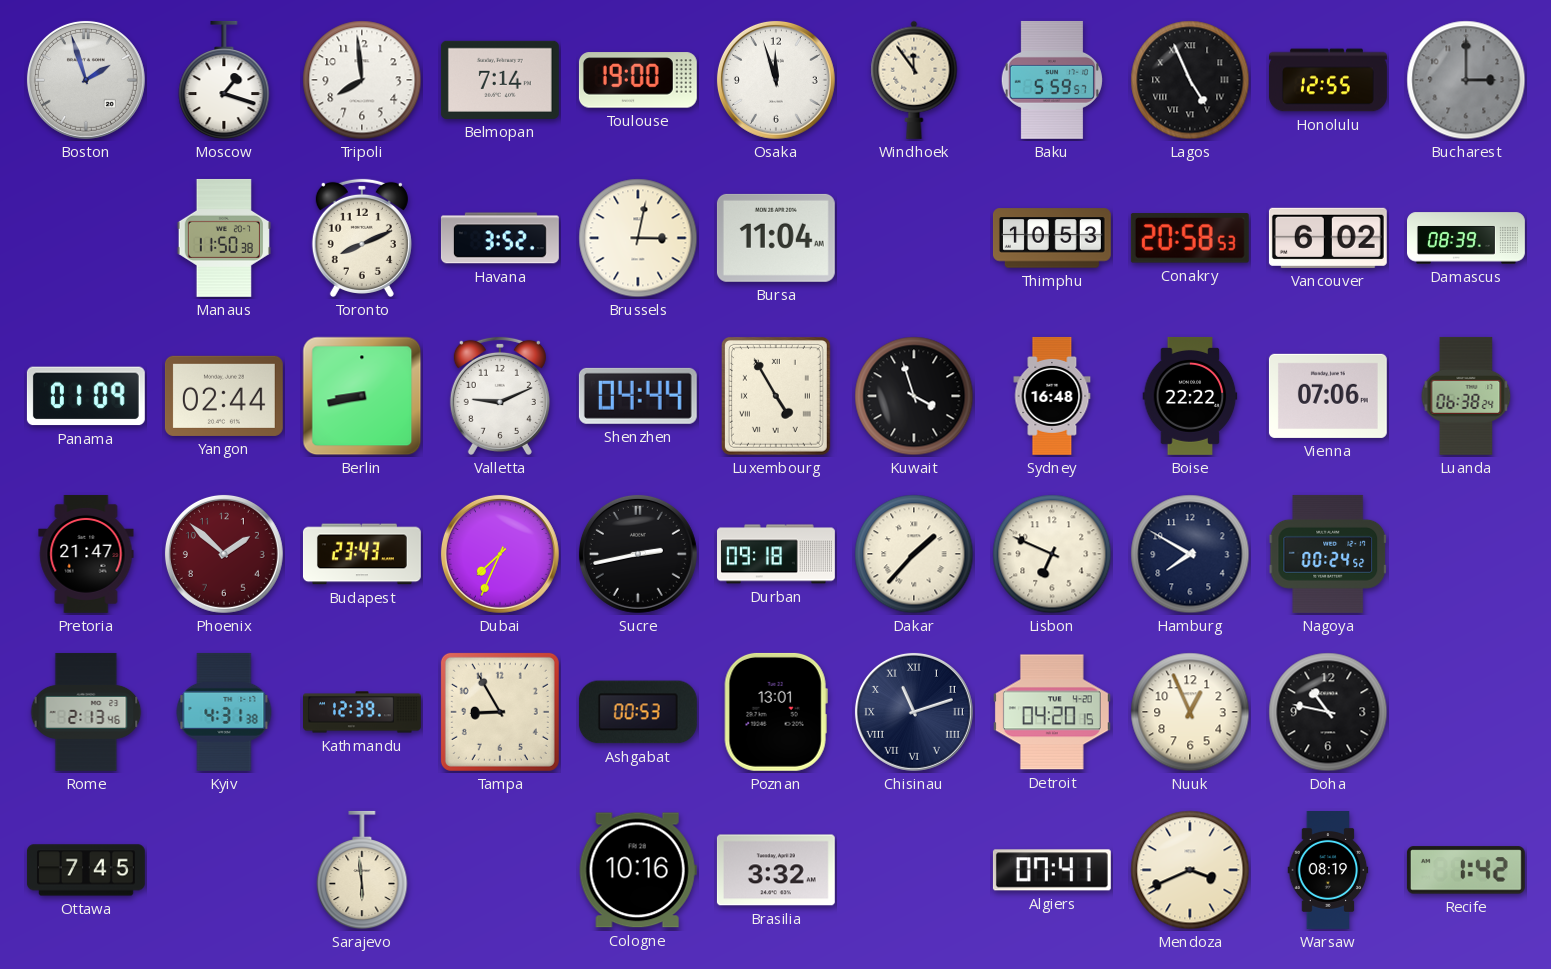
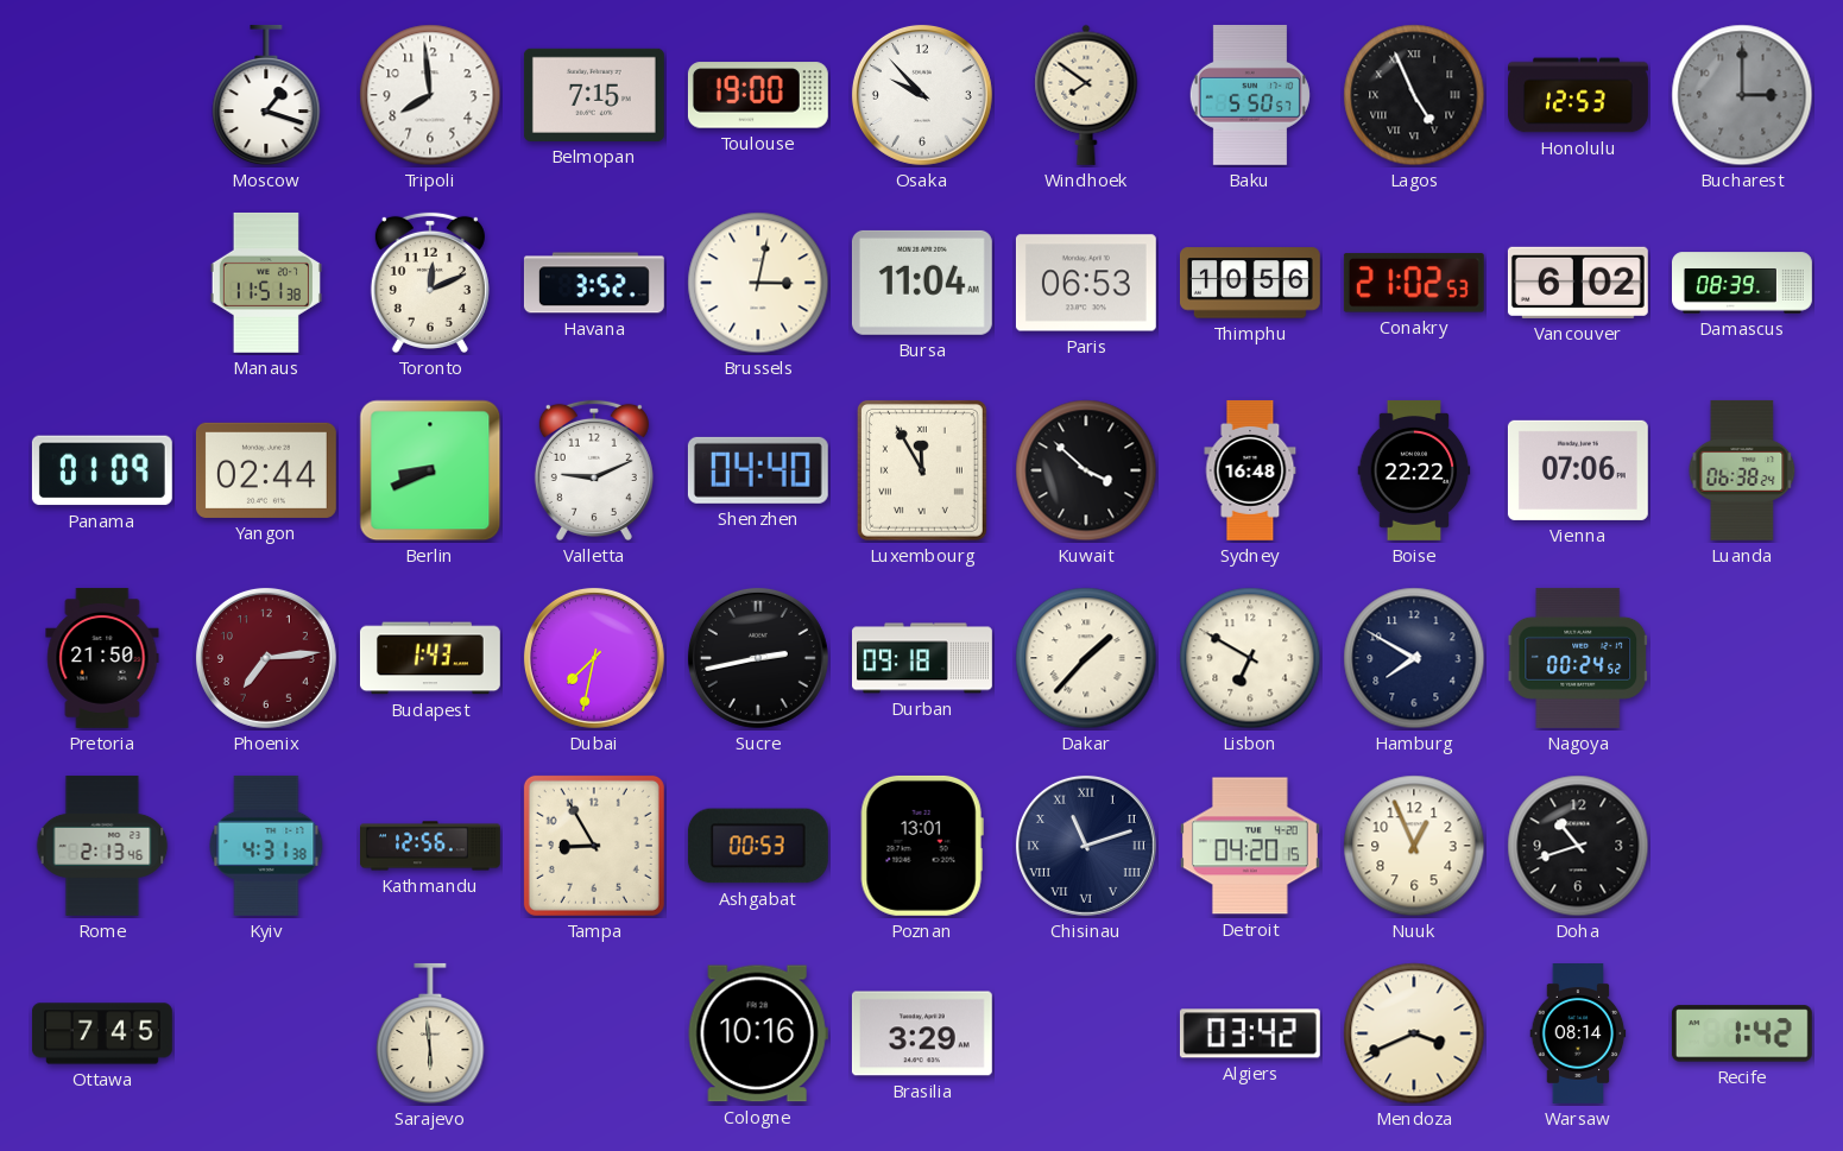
Boston: 1:57 -> none (86, 80)
Belmopan: 7:14 -> 7:15 (594, 95)
Osaka: 11:57 -> 9:53 (922, 95)
Windhoek: 11:54 -> 7:51 (1086, 95)
Baku: 5:59 -> 5:50 (1250, 95)
Honolulu: 12:55 -> 12:53 (1578, 95)
Manaus: 11:50 -> 11:51 (266, 283)
Toronto: 8:11 -> 12:11 (430, 283)
Paris: none -> 06:53 (1086, 283)
Thimphu: 10:53 -> 10:56 (1250, 283)
Conakry: 20:58 -> 21:02 (1414, 283)
Berlin: 8:43 -> 8:41 (430, 470)
Shenzhen: 04:44 -> 04:40 (758, 470)
Luxembourg: 4:55 -> 11:55 (922, 470)
Kuwait: 3:57 -> 3:52 (1086, 470)
Pretoria: 21:47 -> 21:50 (102, 658)
Phoenix: 1:52 -> 7:14 (266, 658)
Budapest: 23:43 -> 1:43 (430, 658)
Dubai: 7:34 -> 7:32 (594, 658)
Lisbon: 6:49 -> 6:50 (1250, 658)
Kathmandu: 12:39 -> 12:56 (431, 846)
Doha: 10:47 -> 10:42 (1578, 846)
Brasilia: 3:32 -> 3:29 (922, 1033)
Algiers: 07:41 -> 03:42 (1250, 1033)
Warsaw: 08:19 -> 08:14 (1578, 1035)
